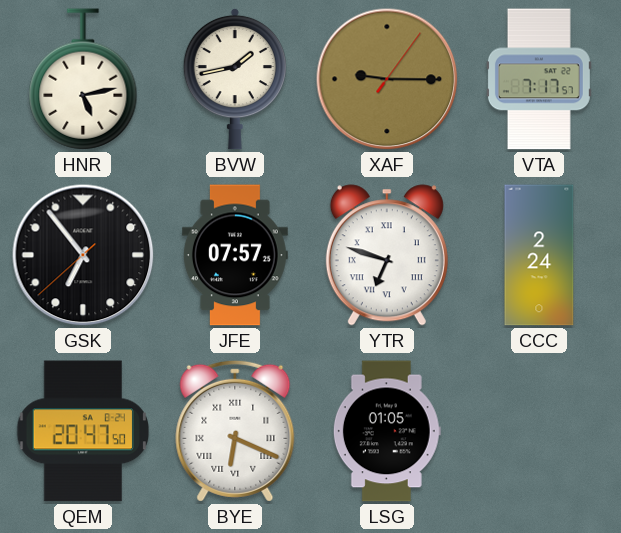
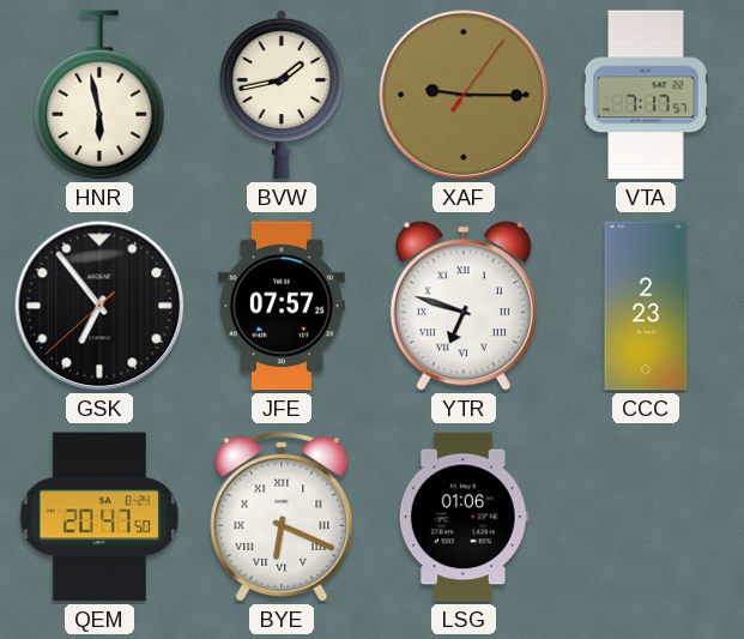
HNR: 5:13 -> 5:58 (99, 95)
CCC: 2:24 -> 2:23 (646, 306)
LSG: 01:05 -> 01:06 (464, 517)
